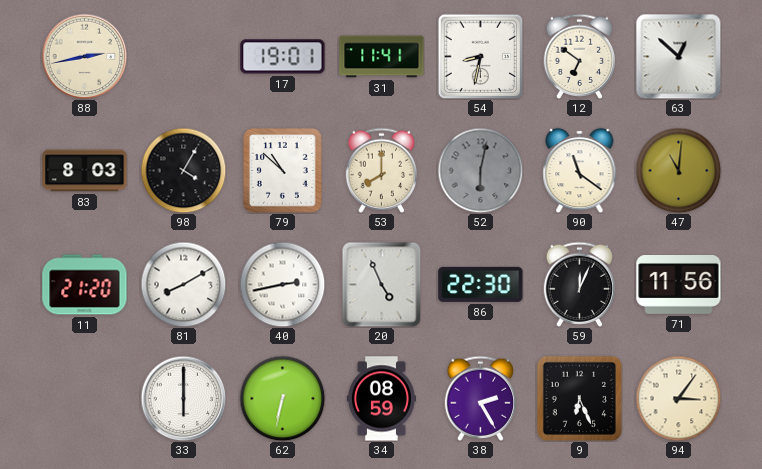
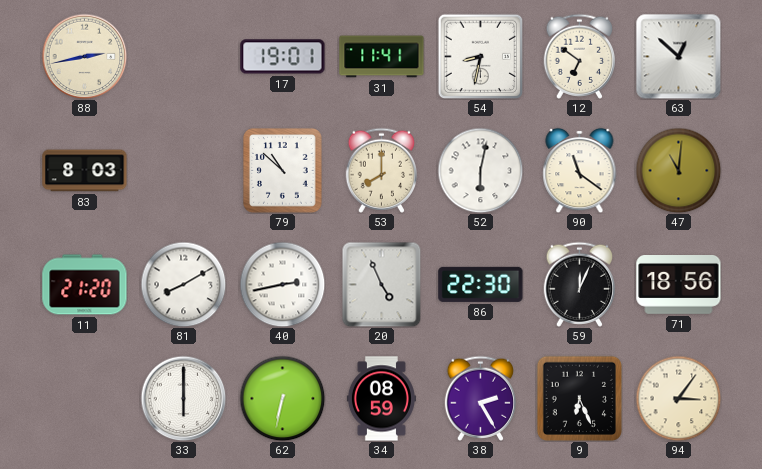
98: 4:05 -> none (183, 170)
52 dial: grey -> white (480, 170)
71: 11:56 -> 18:56 (679, 285)
